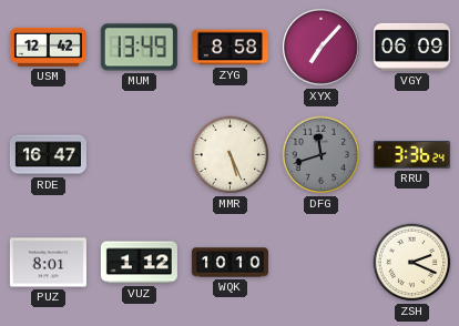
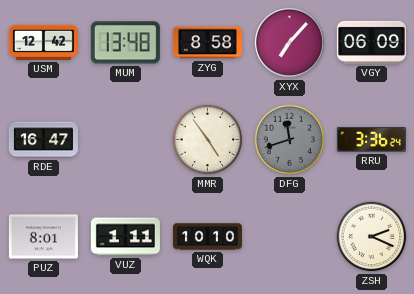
MUM: 13:49 -> 13:48 (125, 43)
MMR: 5:26 -> 4:54 (208, 140)
VUZ: 1:12 -> 1:11 (125, 237)
